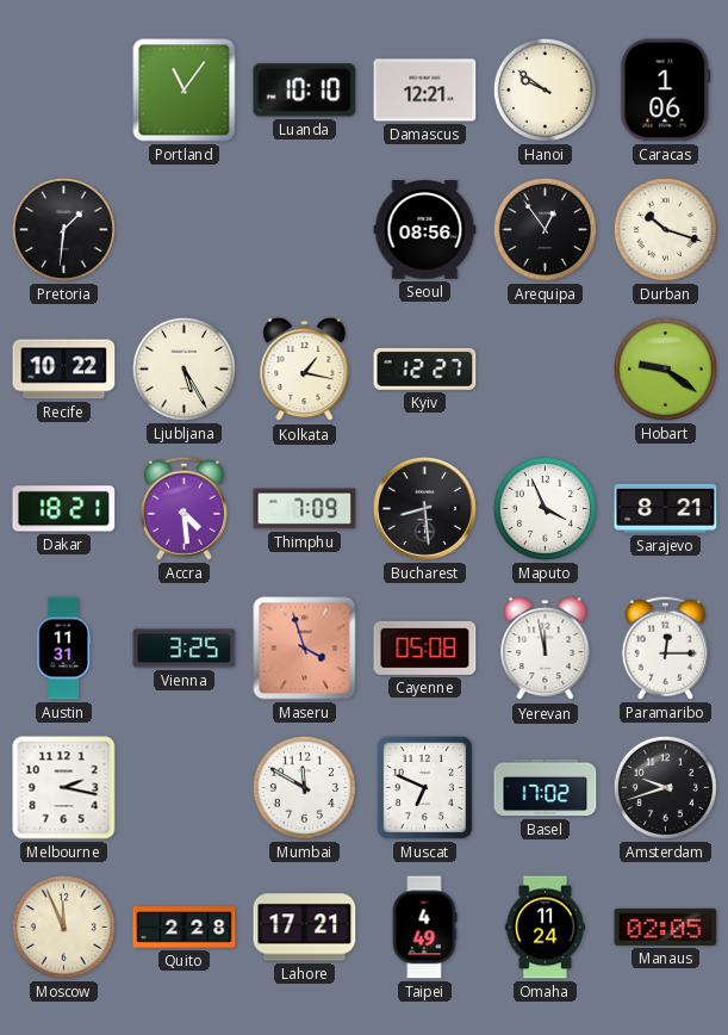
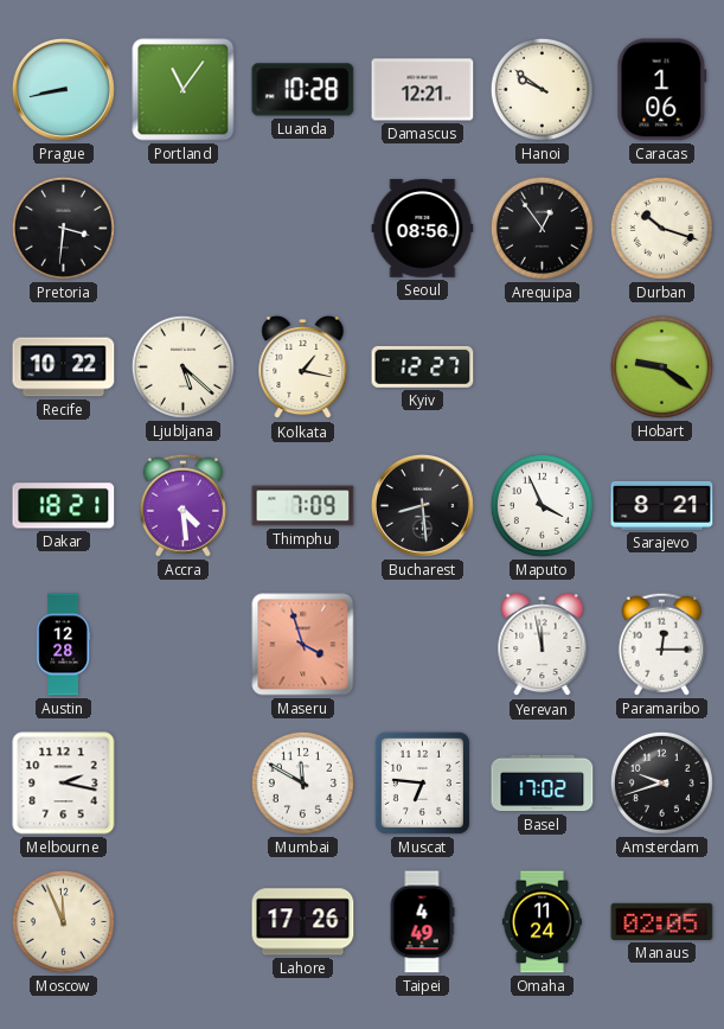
Prague: none -> 8:43 (63, 89)
Luanda: 10:10 -> 10:28 (303, 90)
Pretoria: 1:31 -> 3:31 (63, 228)
Ljubljana: 5:25 -> 5:22 (182, 366)
Austin: 11:31 -> 12:28 (64, 645)
Vienna: 3:25 -> none (185, 649)
Cayenne: 05:08 -> none (425, 647)
Muscat: 6:49 -> 6:46 (422, 782)
Quito: 2:28 -> none (185, 928)
Lahore: 17:21 -> 17:26 (303, 922)
